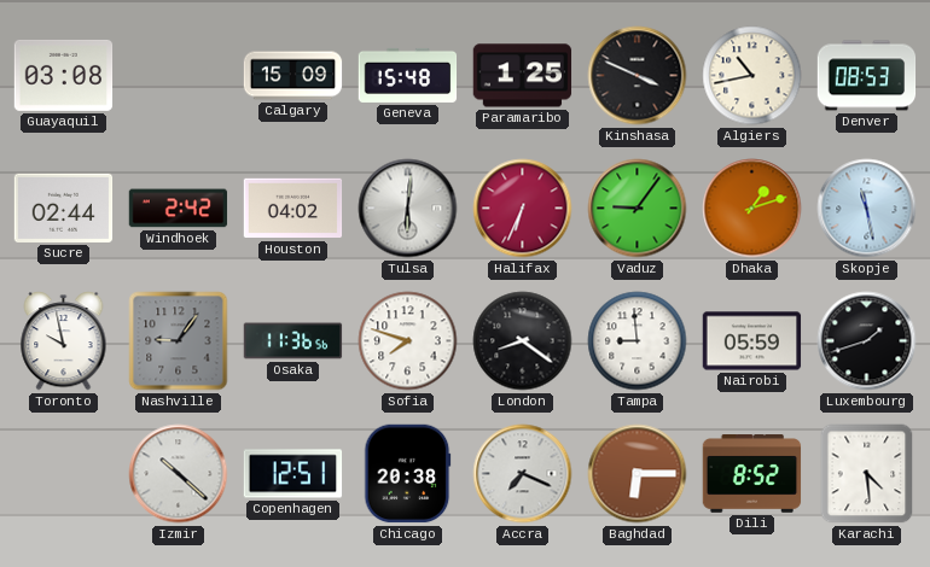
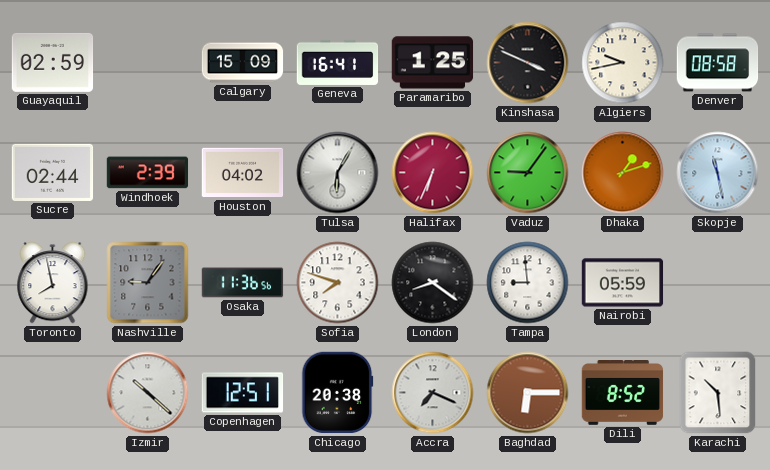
Guayaquil: 03:08 -> 02:59 (53, 62)
Geneva: 15:48 -> 16:41 (338, 62)
Algiers: 10:43 -> 9:43 (623, 63)
Denver: 08:53 -> 08:58 (718, 63)
Windhoek: 2:42 -> 2:39 (148, 173)
Tulsa: 6:01 -> 6:05 (338, 173)
Toronto: 9:58 -> 7:58 (53, 283)
Luxembourg: 1:42 -> none (867, 341)
Karachi: 4:29 -> 10:29 (718, 393)
